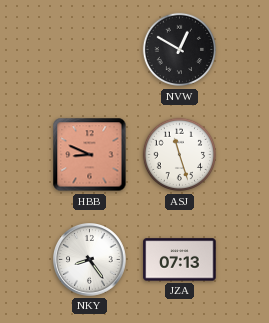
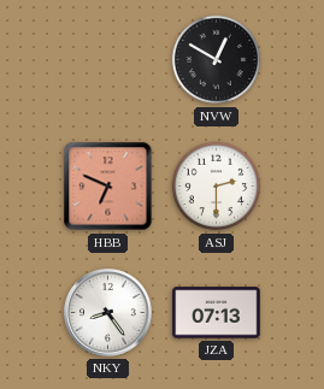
HBB: 8:49 -> 6:49 (108, 187)
ASJ: 11:27 -> 2:30 (217, 187)
